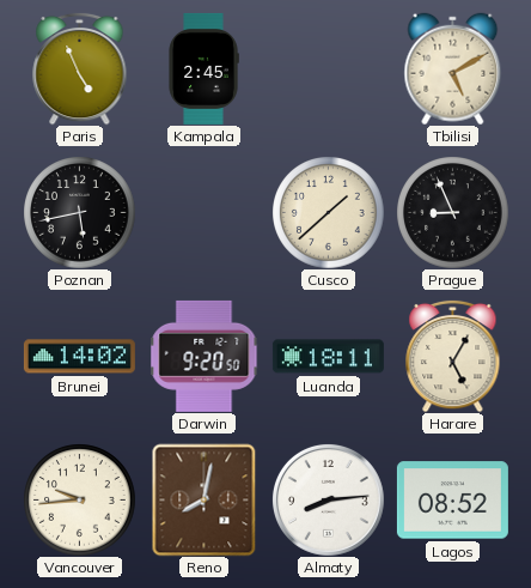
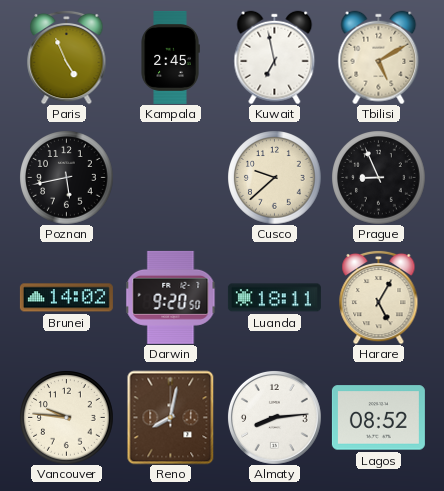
Kuwait: none -> 6:58 (275, 57)
Cusco: 1:38 -> 9:38 (274, 177)
Vancouver: 9:44 -> 9:46 (66, 417)
